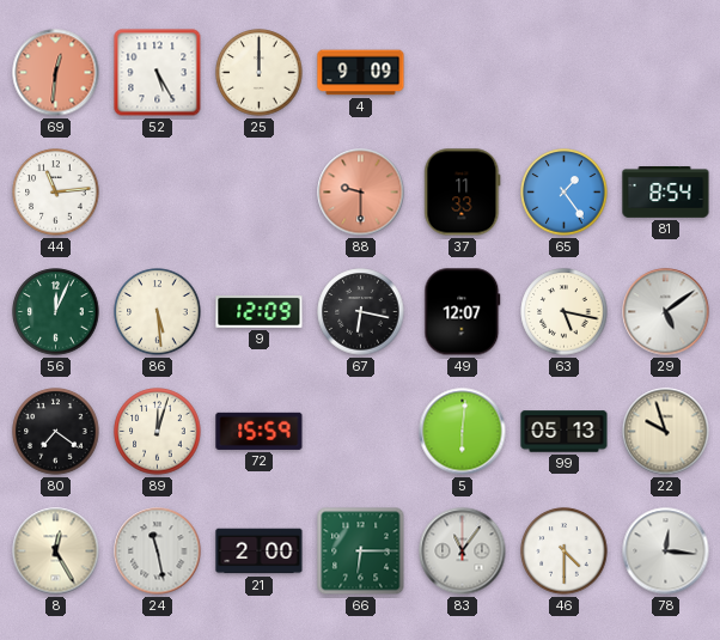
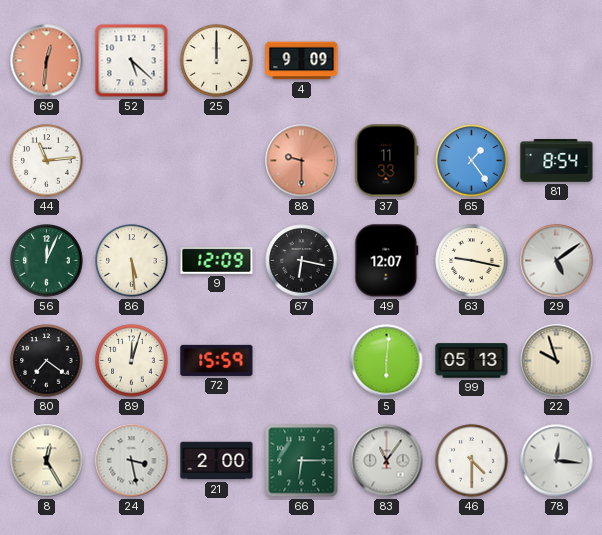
52: 5:25 -> 5:22 (132, 61)
63: 5:17 -> 9:17 (472, 261)
24: 11:28 -> 3:28 (132, 461)
